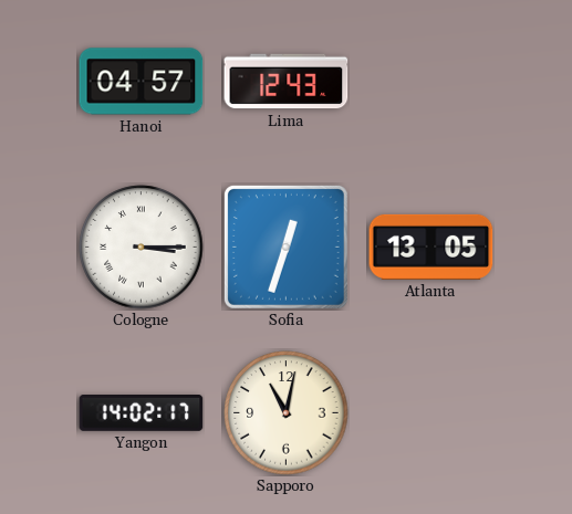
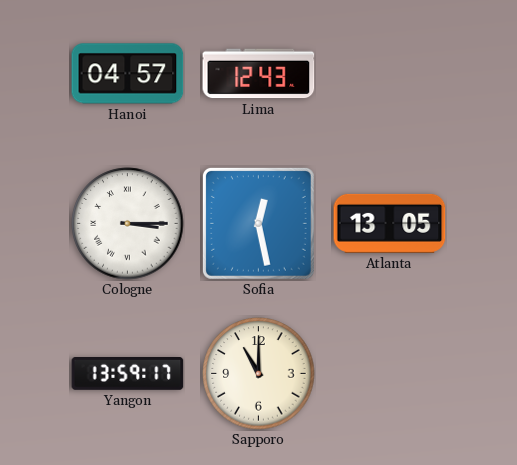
Sofia: 12:33 -> 12:28 (258, 223)
Yangon: 14:02 -> 13:59 (128, 374)
Sapporo: 11:02 -> 11:00 (259, 374)
